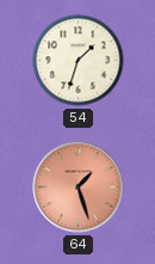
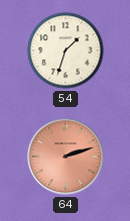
64: 1:27 -> 2:12 (66, 157)
